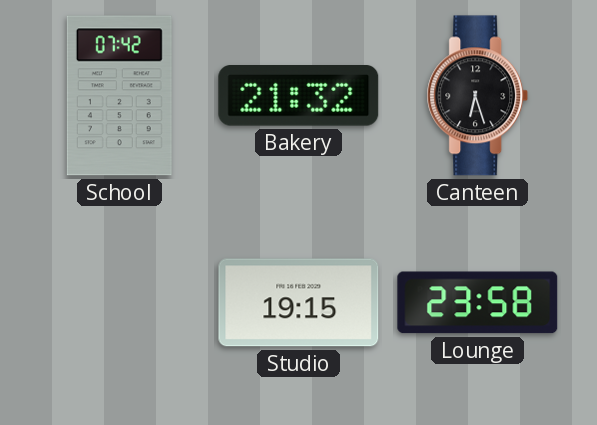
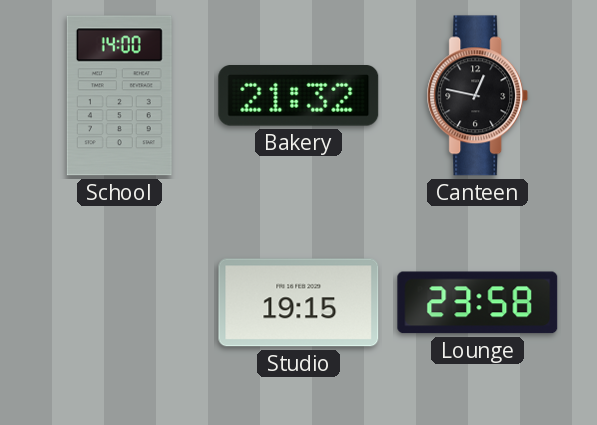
School: 07:42 -> 14:00 (119, 96)
Canteen: 6:27 -> 12:47 (478, 96)
